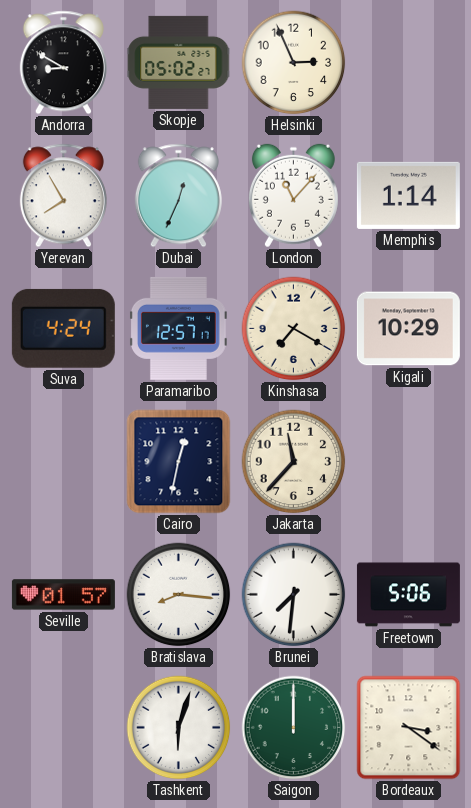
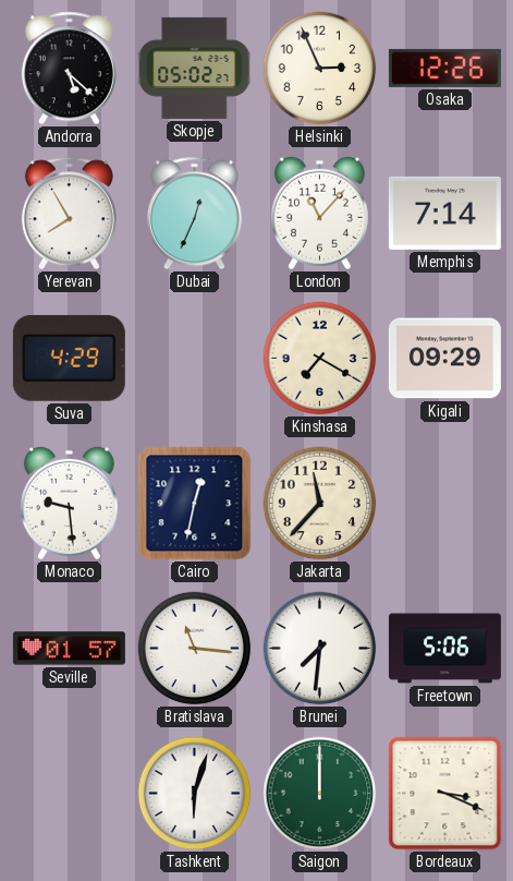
Andorra: 8:50 -> 5:22 (69, 69)
Osaka: none -> 12:26 (444, 68)
Memphis: 1:14 -> 7:14 (444, 213)
Suva: 4:24 -> 4:29 (69, 358)
Paramaribo: 12:57 -> none (179, 328)
Kigali: 10:29 -> 09:29 (444, 359)
Monaco: none -> 9:29 (69, 504)
Bratislava: 8:16 -> 11:16 (195, 649)
Bordeaux: 3:21 -> 3:19 (445, 794)
